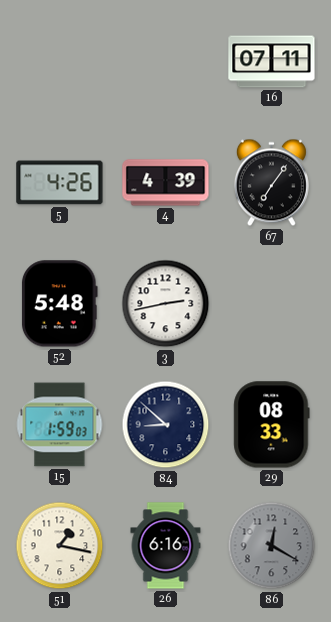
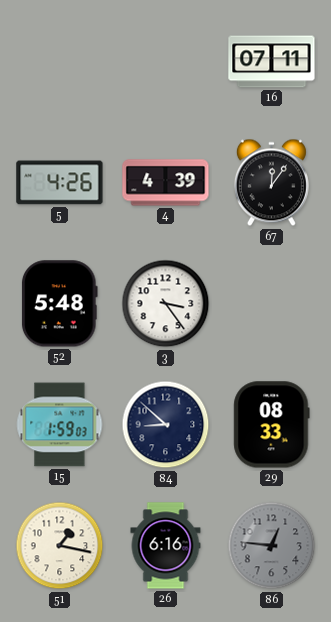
67: 7:06 -> 12:06 (271, 183)
3: 2:43 -> 3:24 (166, 304)
86: 12:20 -> 12:46 (272, 546)
